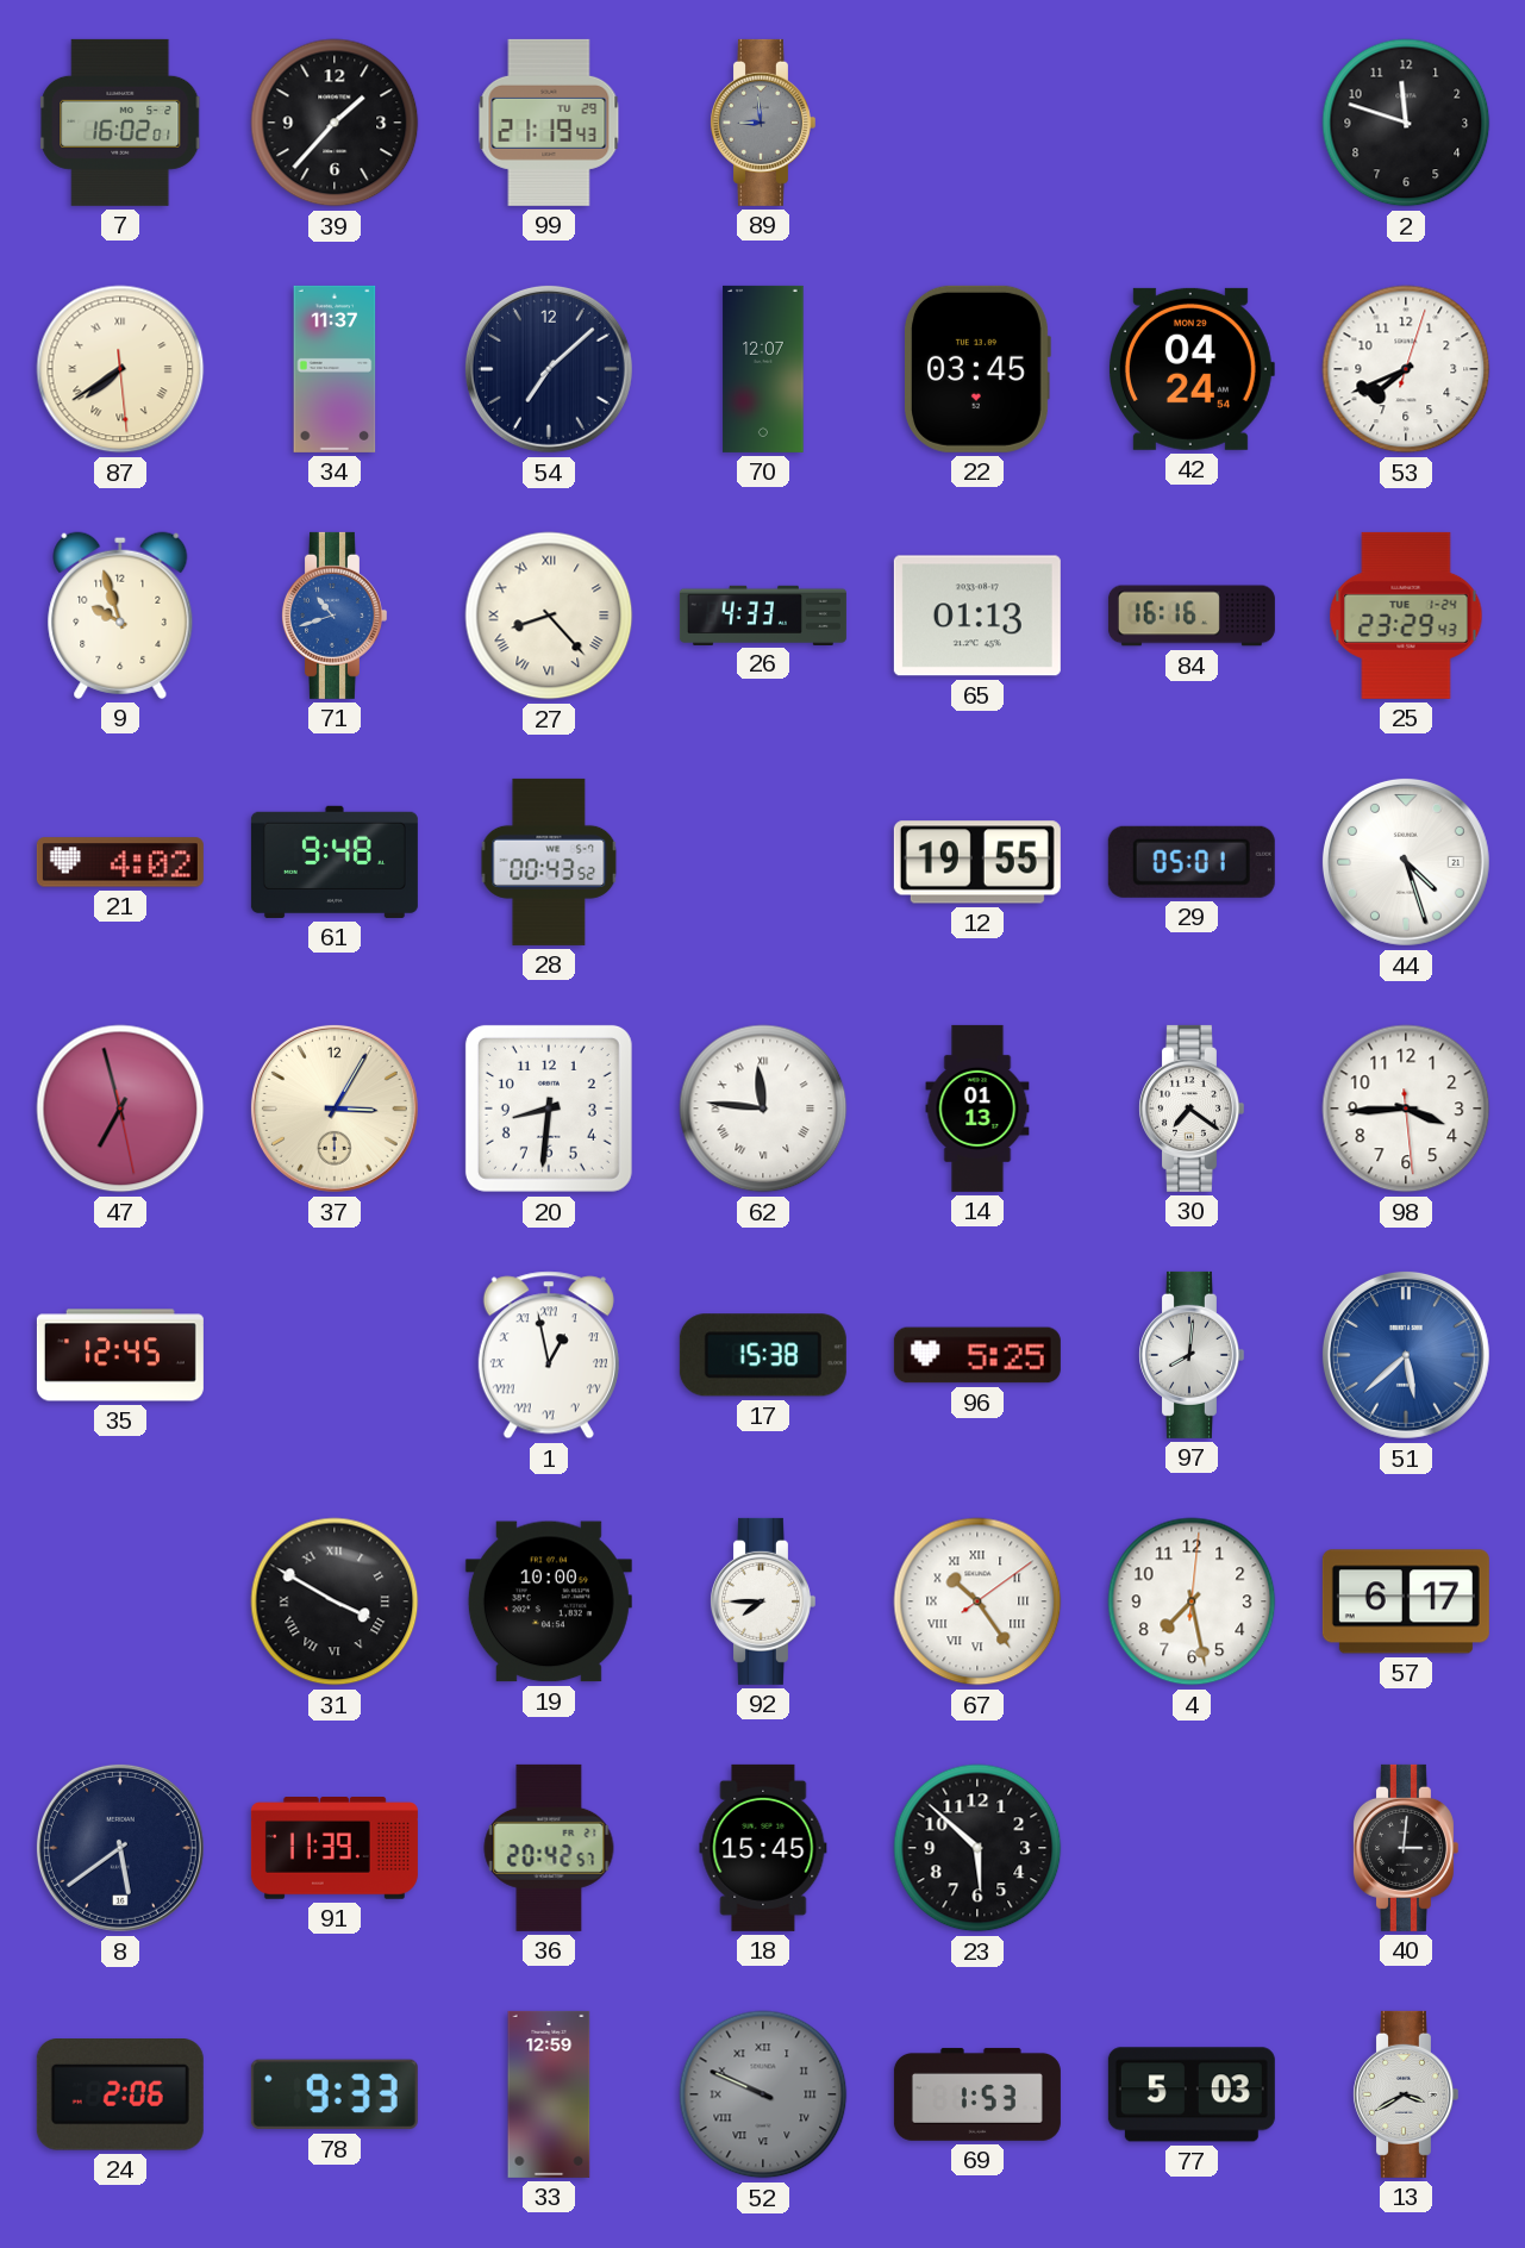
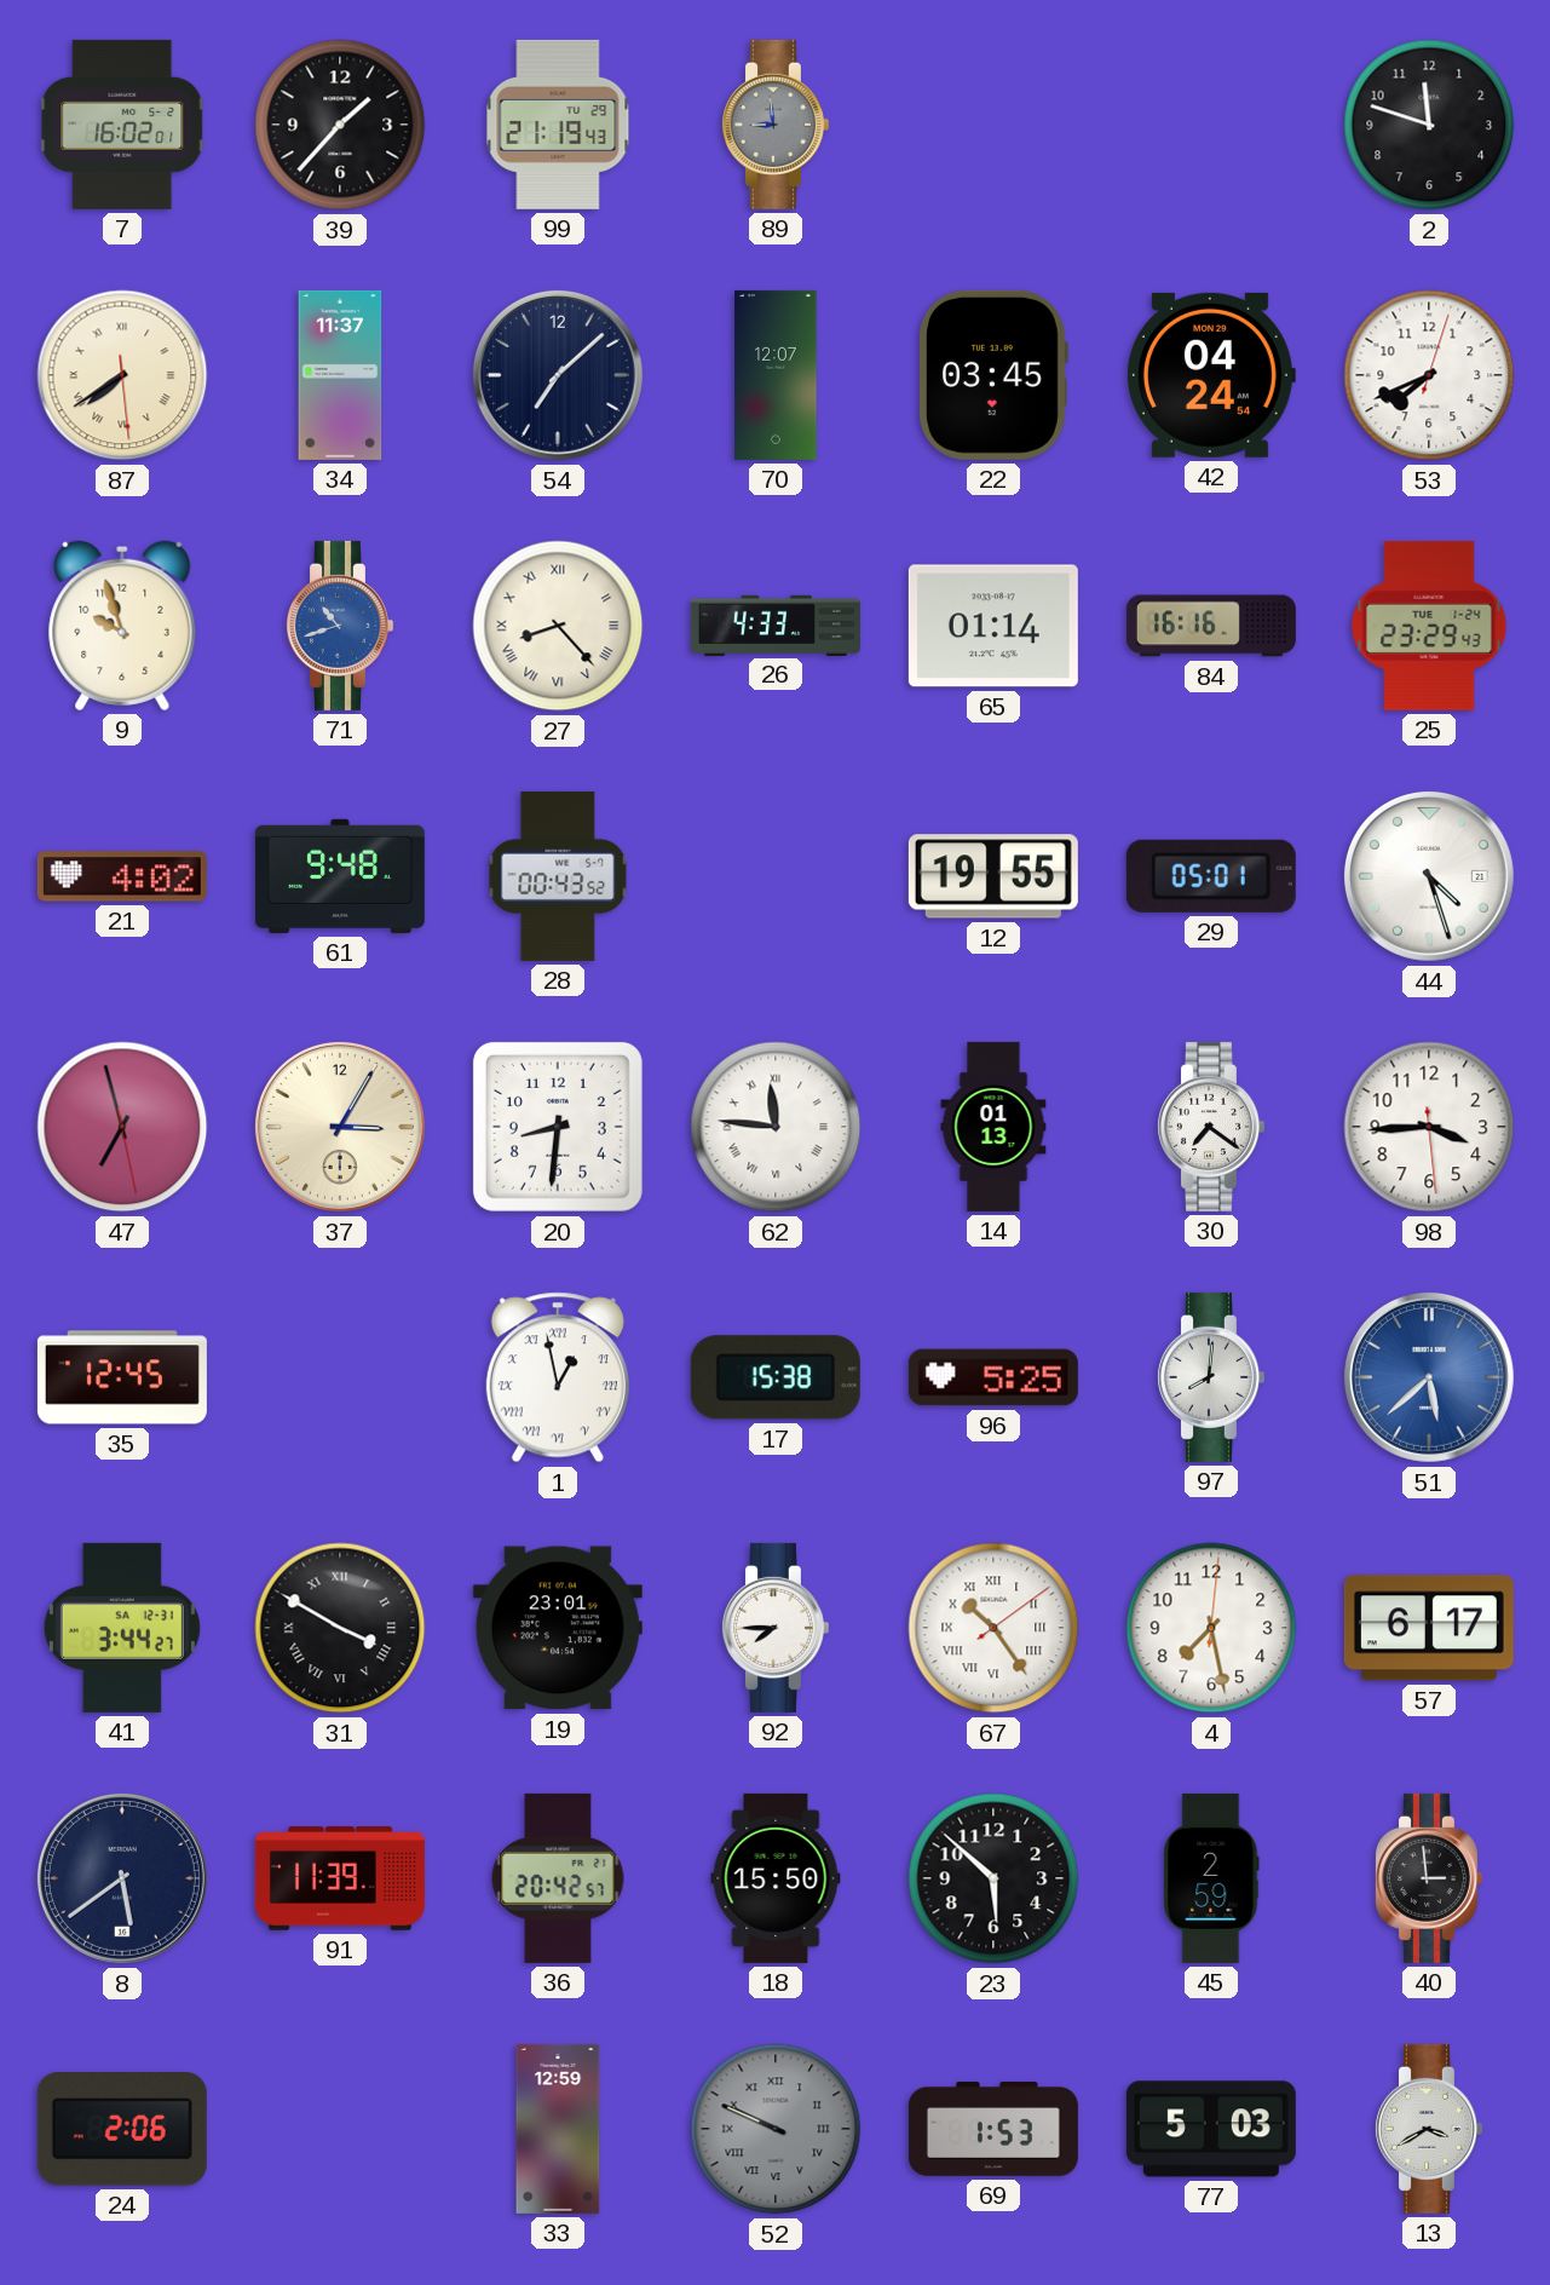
65: 01:13 -> 01:14 (993, 626)
41: none -> 3:44 (122, 1628)
19: 10:00 -> 23:01 (558, 1628)
18: 15:45 -> 15:50 (776, 1878)
45: none -> 2:59 (1211, 1878)
40: 3:01 -> 2:59 (1428, 1878)
78: 9:33 -> none (335, 2094)
